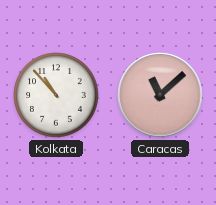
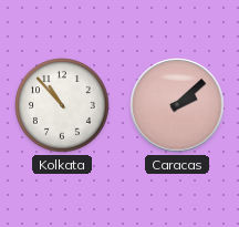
Caracas: 11:08 -> 2:08 (177, 105)
